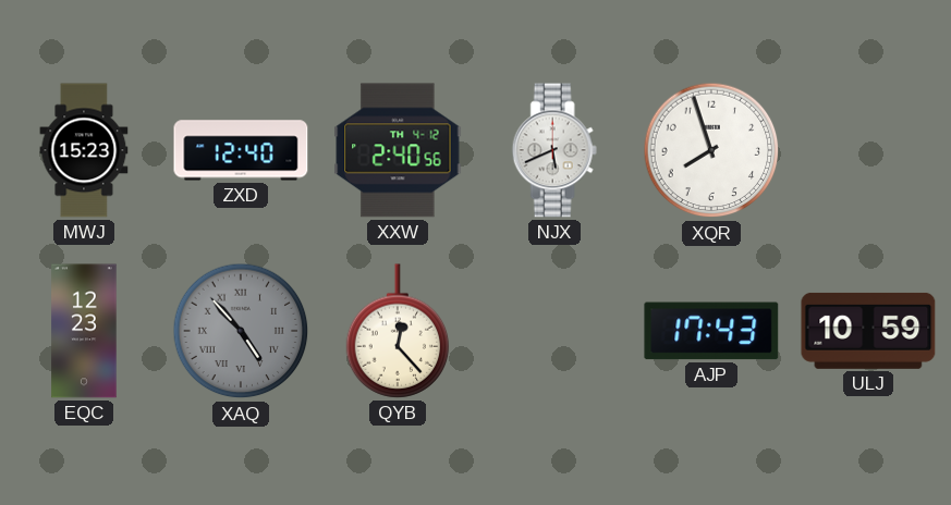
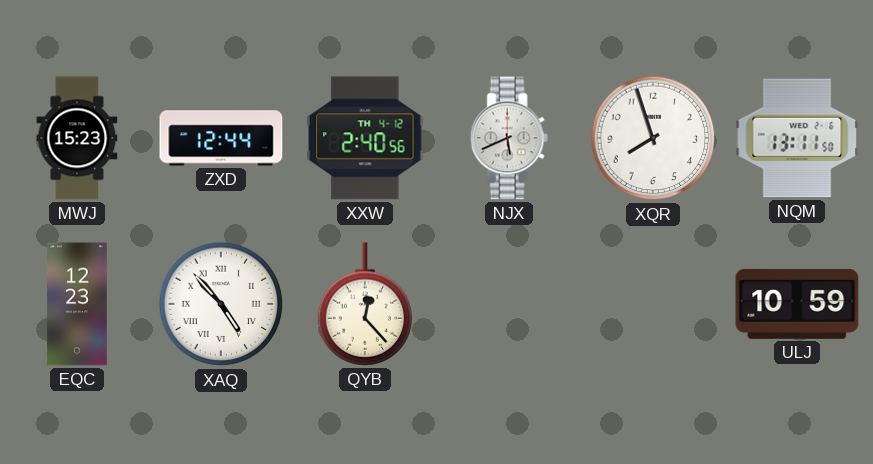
ZXD: 12:40 -> 12:44 (221, 138)
NQM: none -> 13:11 (797, 138)
XAQ dial: grey -> white (221, 304)
AJP: 17:43 -> none (711, 331)
